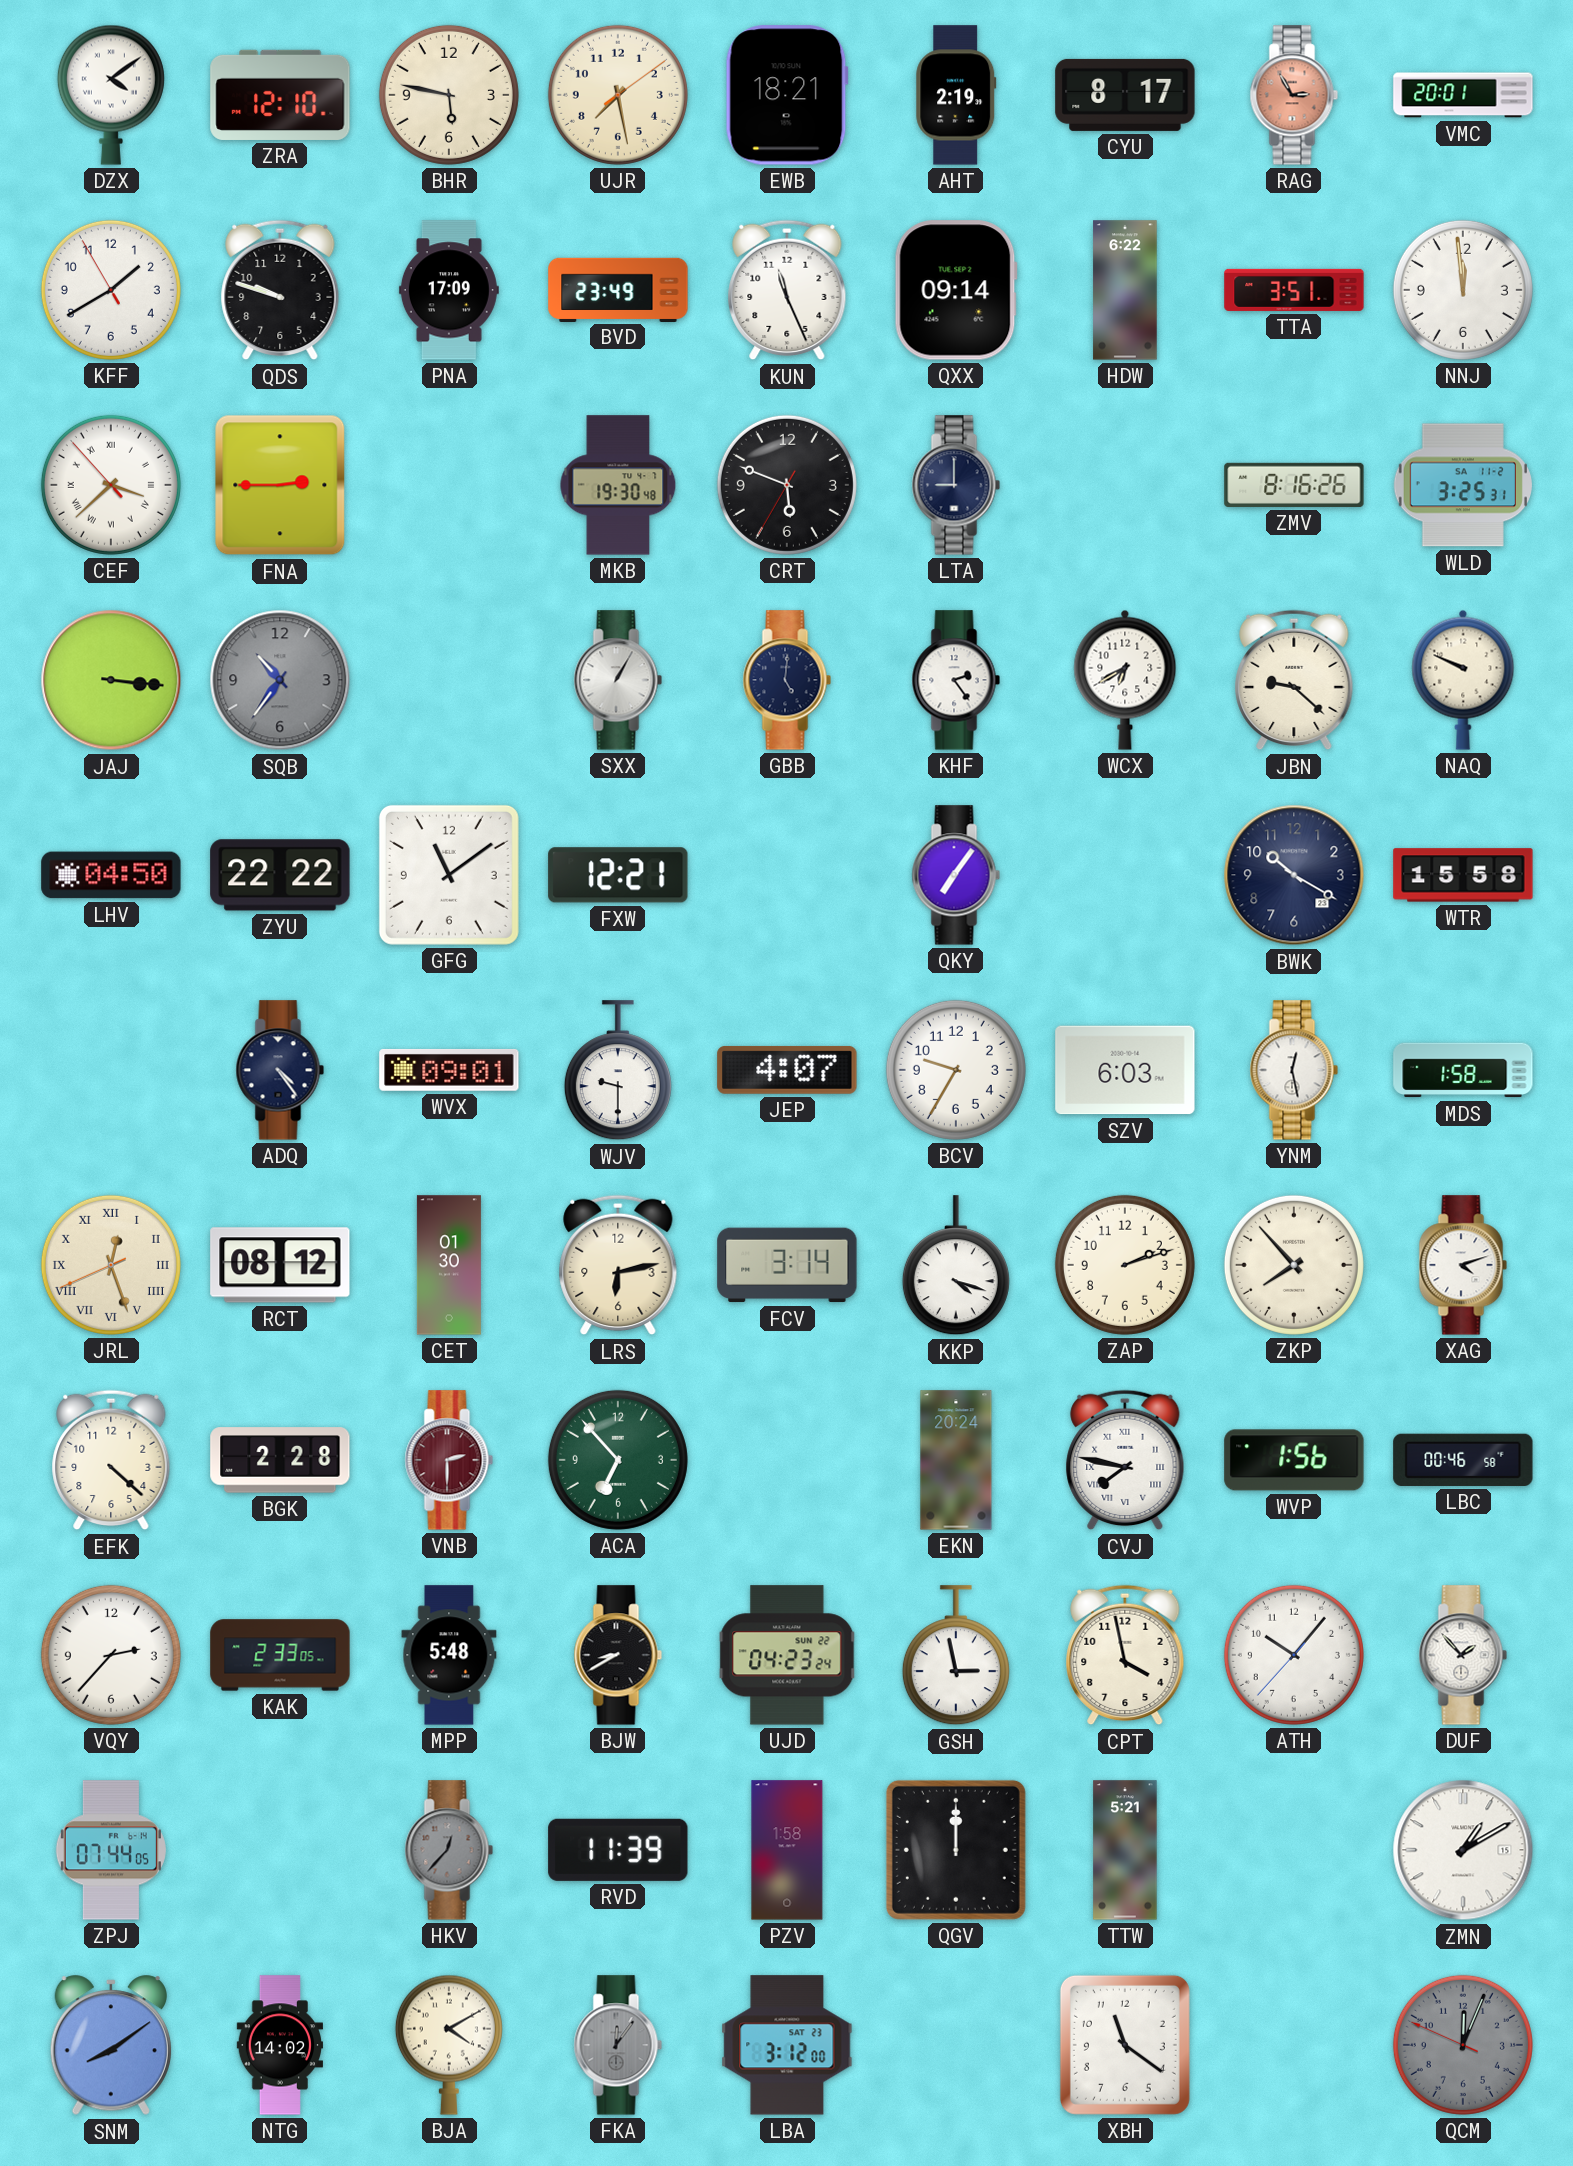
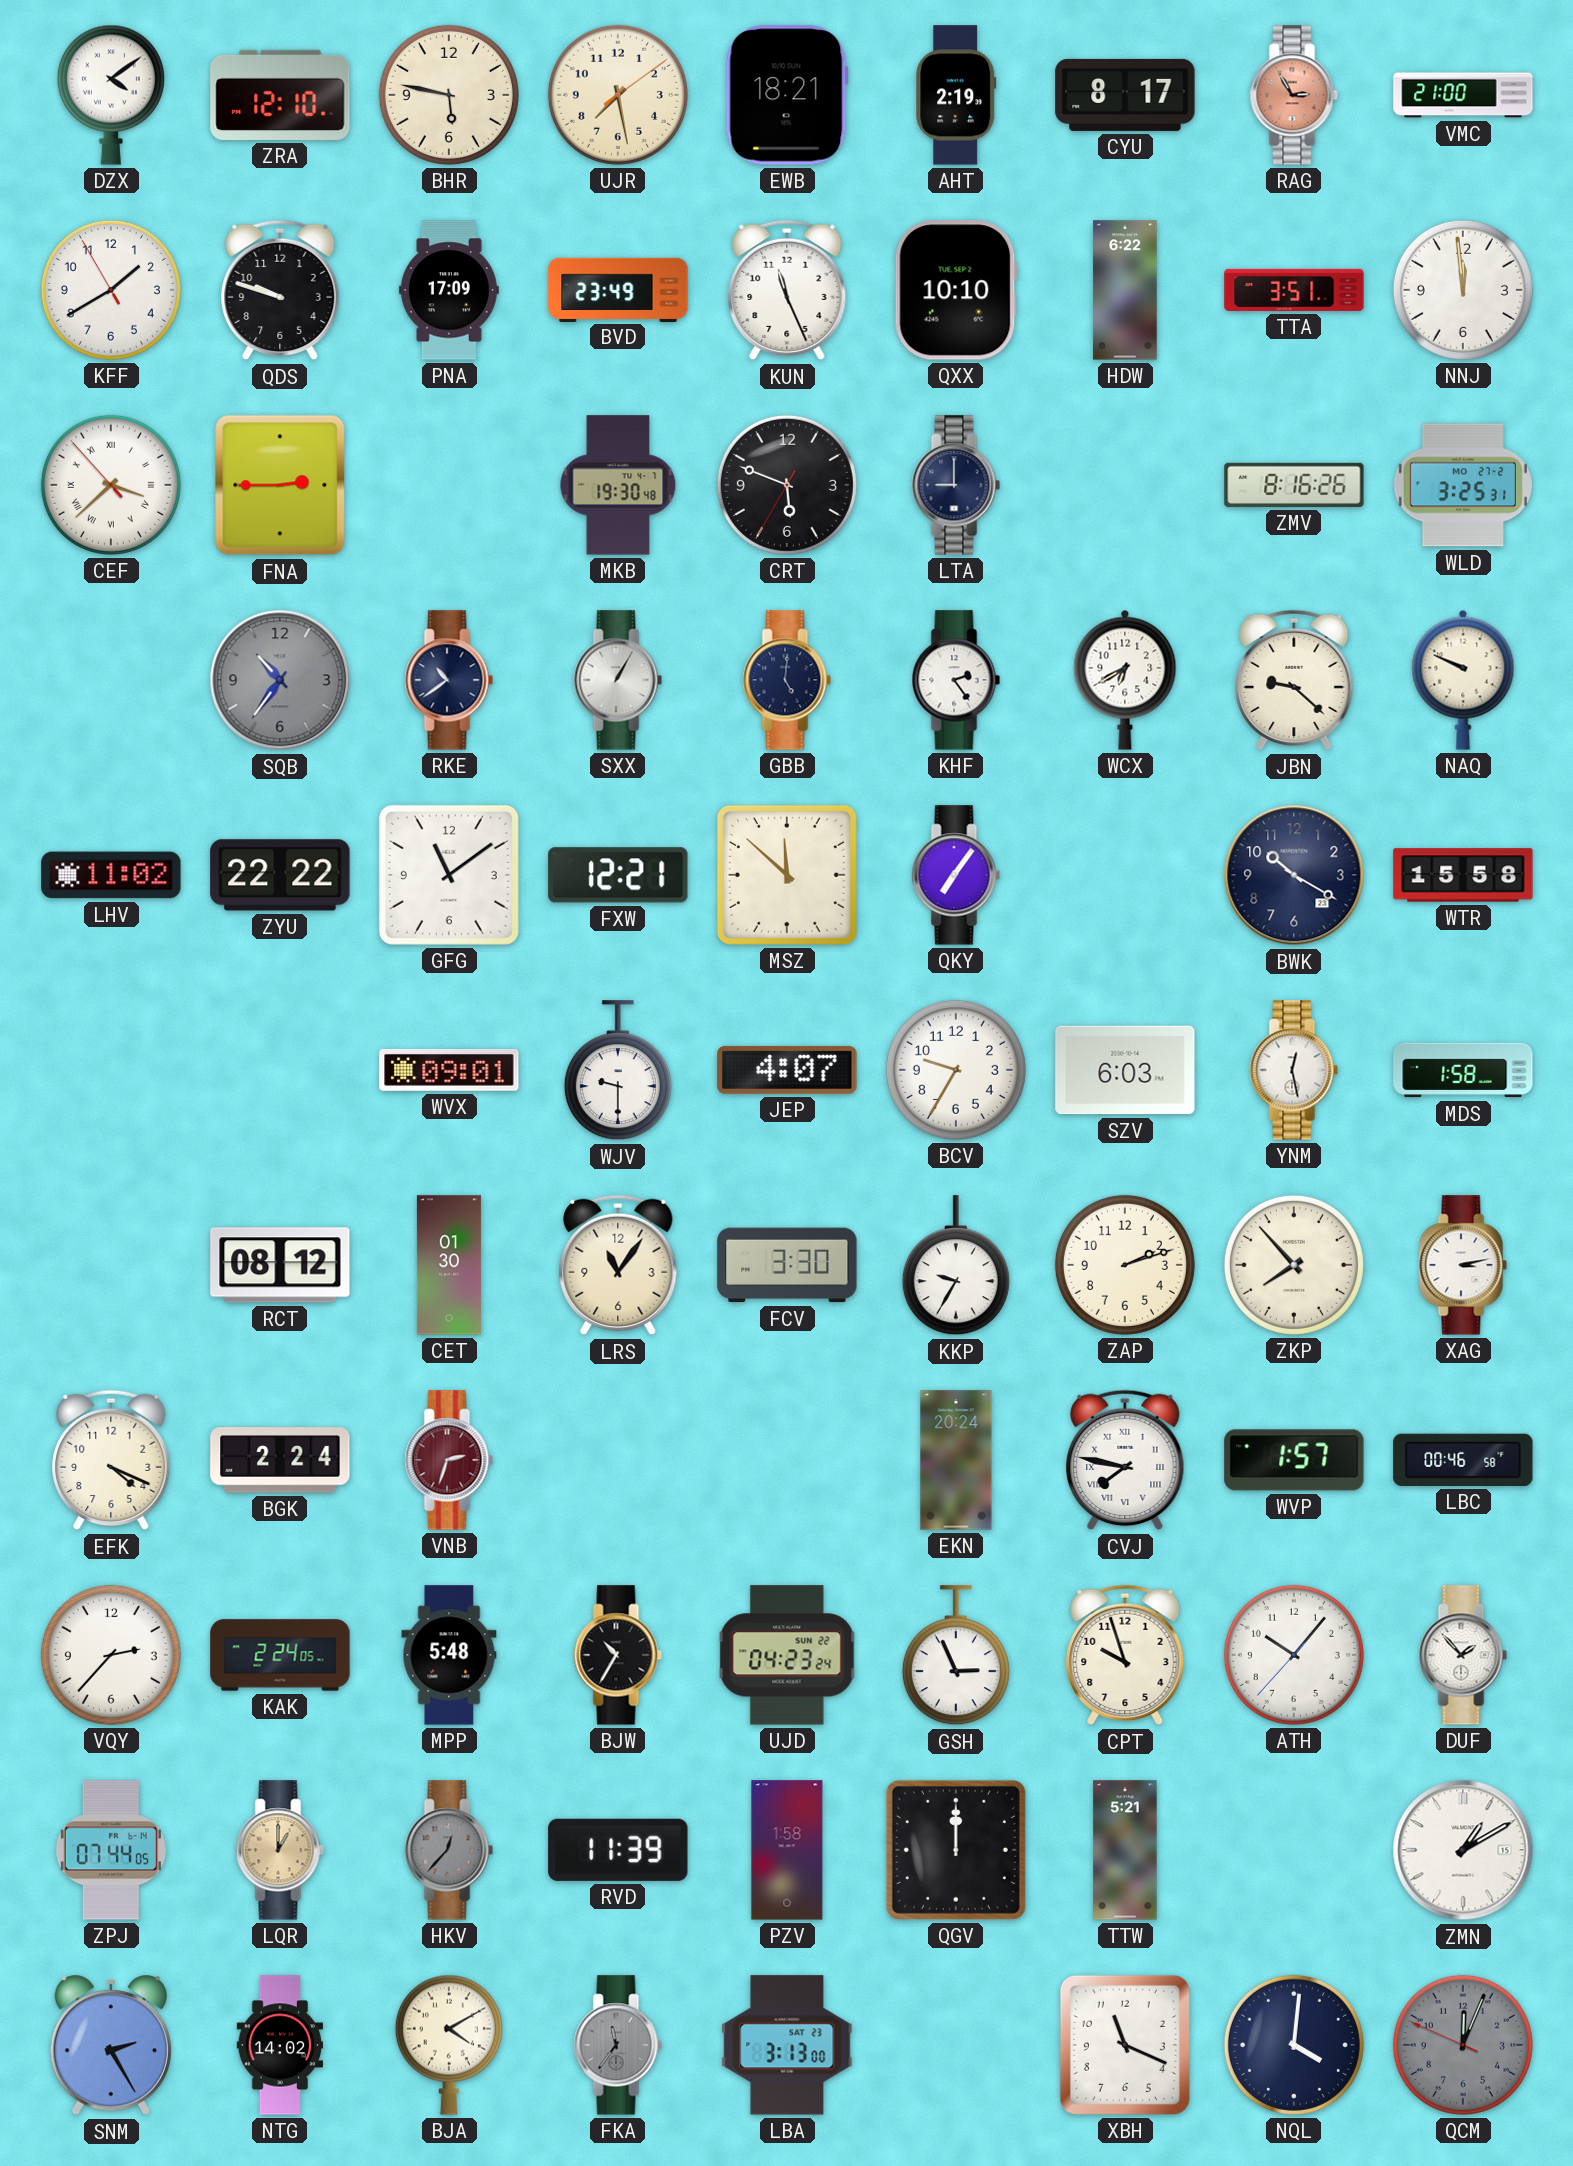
VMC: 20:01 -> 21:00 (1463, 95)
QXX: 09:14 -> 10:10 (956, 290)
WLD date: SA 11-2 -> MO 27-2 (1463, 485)
JAJ: 3:16 -> none (111, 680)
RKE: none -> 10:39 (449, 680)
LHV: 04:50 -> 11:02 (111, 875)
MSZ: none -> 11:52 (787, 875)
ADQ: 4:24 -> none (280, 1070)
JRL: 12:26 -> none (111, 1265)
LRS: 6:13 -> 11:06 (618, 1265)
FCV: 3:14 -> 3:30 (787, 1265)
KKP: 4:18 -> 9:35 (956, 1266)
XAG: 4:12 -> 3:13 (1463, 1265)
EFK: 4:22 -> 4:19 (111, 1460)
BGK: 2:28 -> 2:24 (280, 1460)
VNB: 2:30 -> 2:33 (449, 1460)
ACA: 6:53 -> none (618, 1460)
WVP: 1:56 -> 1:57 (1294, 1460)
KAK: 2:33 -> 2:24 (280, 1655)
BJW: 8:40 -> 10:35 (618, 1655)
GSH: 2:58 -> 2:56 (956, 1656)
CPT: 3:58 -> 9:57 (1125, 1655)
LQR: none -> 1:00 (280, 1850)
SNM: 8:09 -> 2:25 (110, 2046)
FKA: 12:06 -> 11:36 (618, 2045)
LBA: 3:12 -> 3:13 (787, 2045)
XBH: 11:21 -> 11:19 (1125, 2045)
NQL: none -> 4:01 (1294, 2045)
